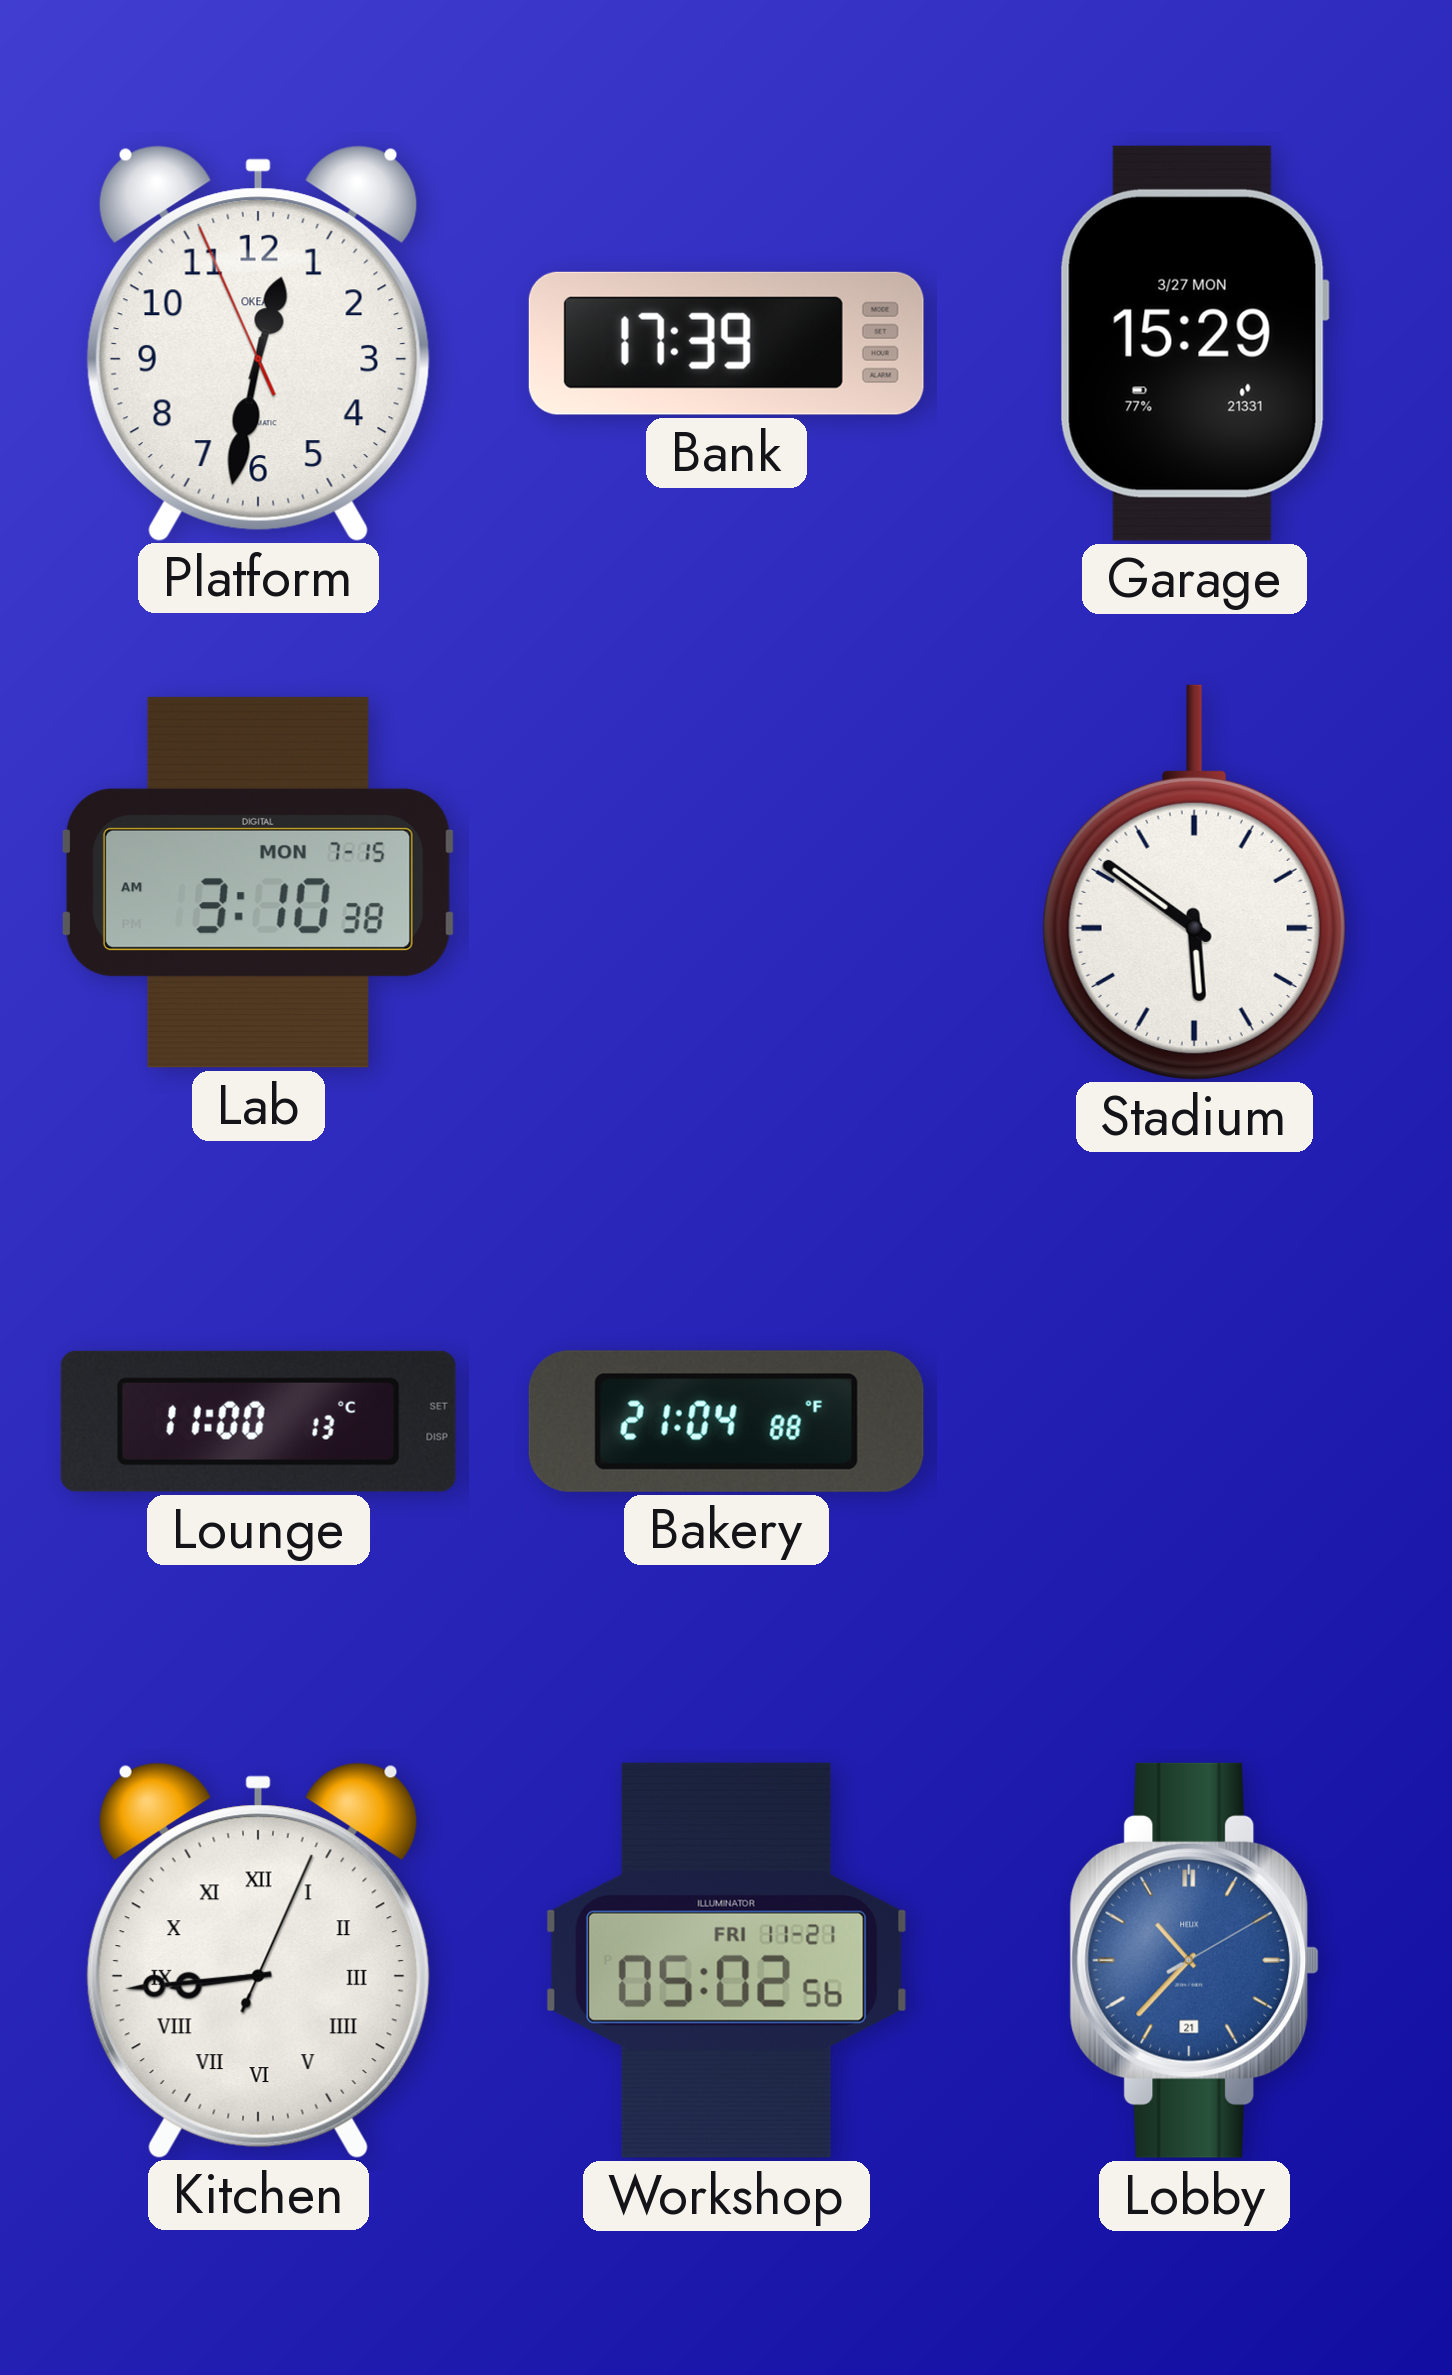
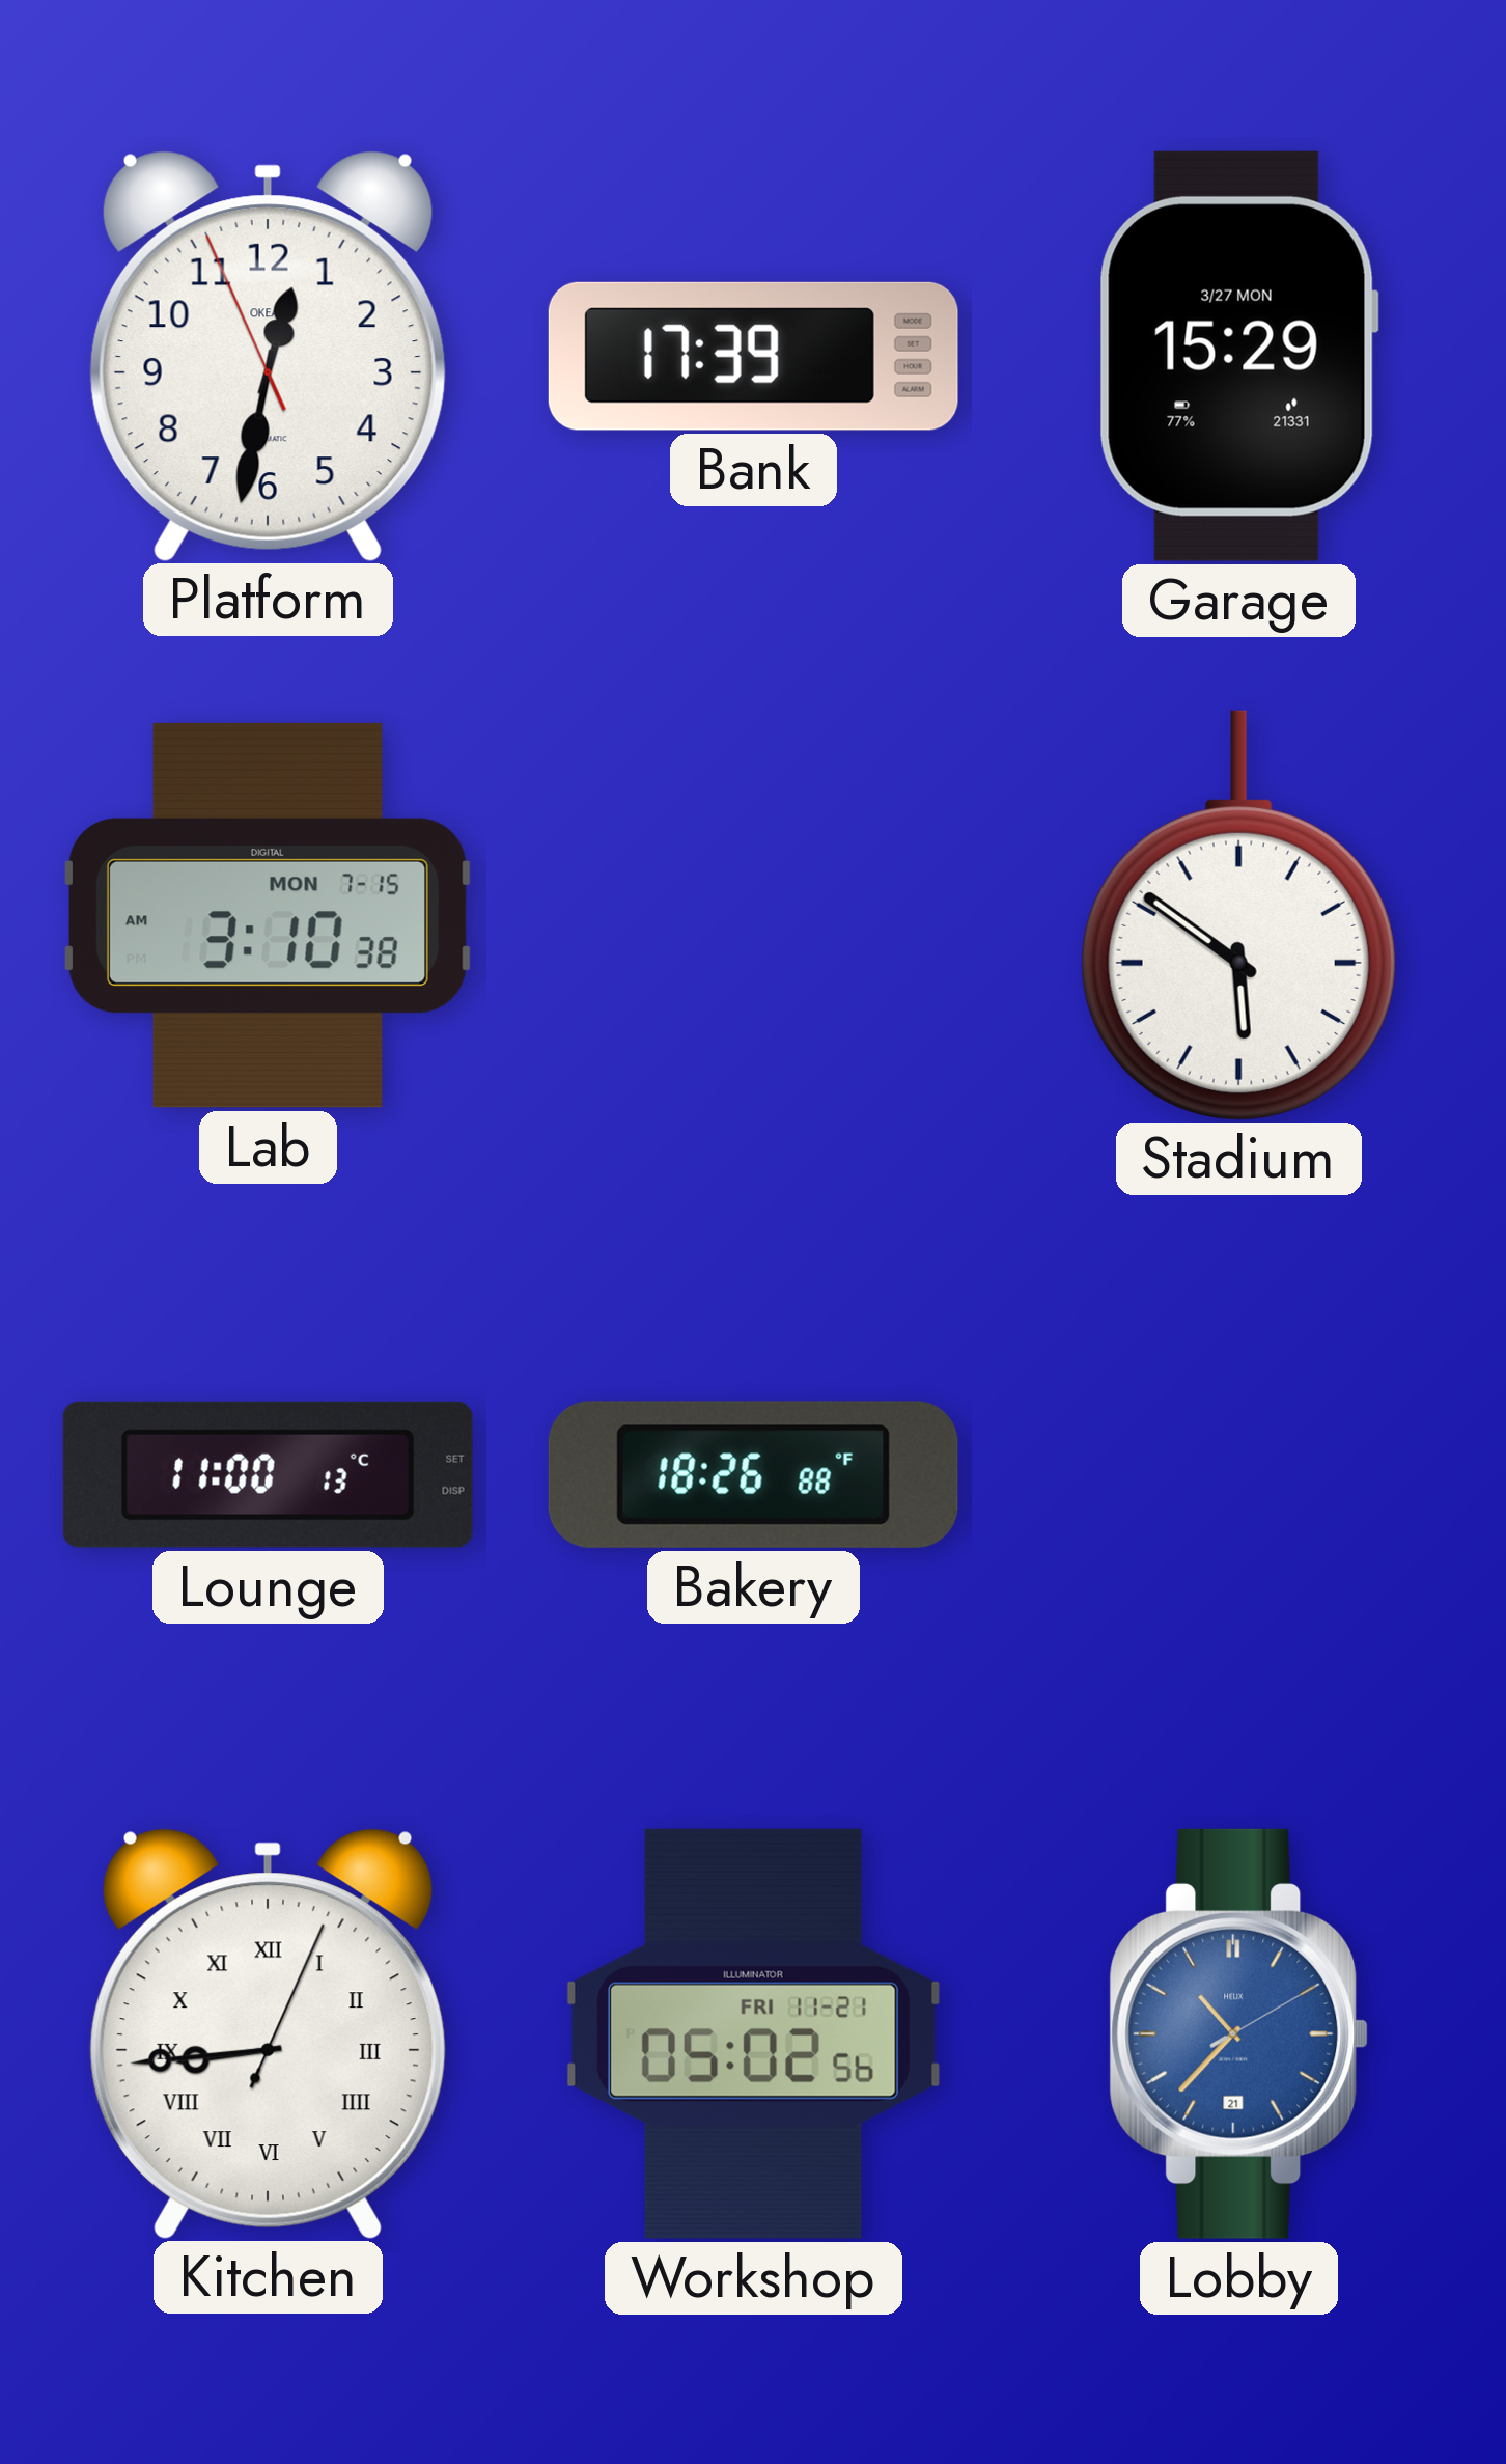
Bakery: 21:04 -> 18:26 (753, 1474)
